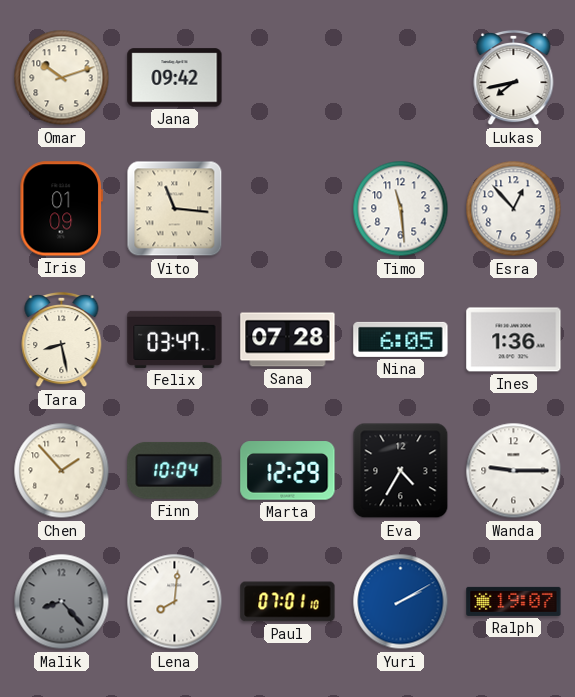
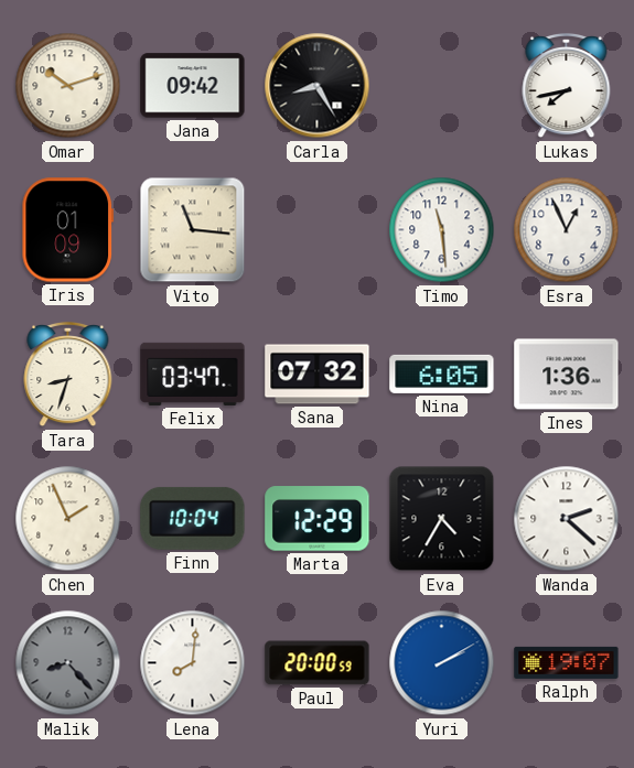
Carla: none -> 8:25 (318, 86)
Esra: 12:53 -> 12:56 (567, 230)
Tara: 8:28 -> 8:33 (68, 375)
Sana: 07:28 -> 07:32 (318, 375)
Chen: 1:53 -> 1:56 (68, 519)
Wanda: 9:15 -> 2:22 (567, 519)
Paul: 07:01 -> 20:00 (318, 663)
